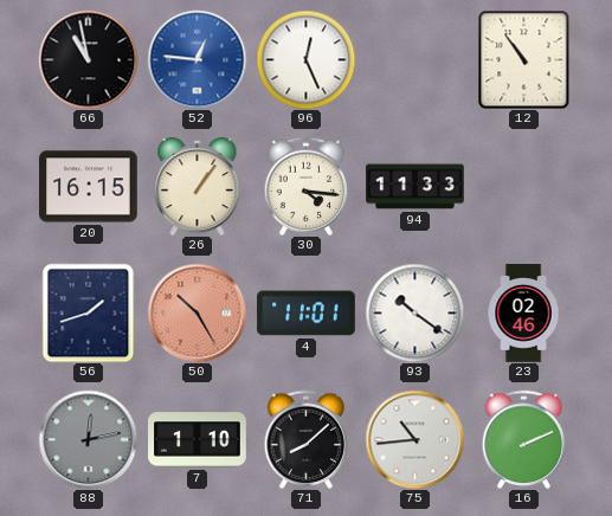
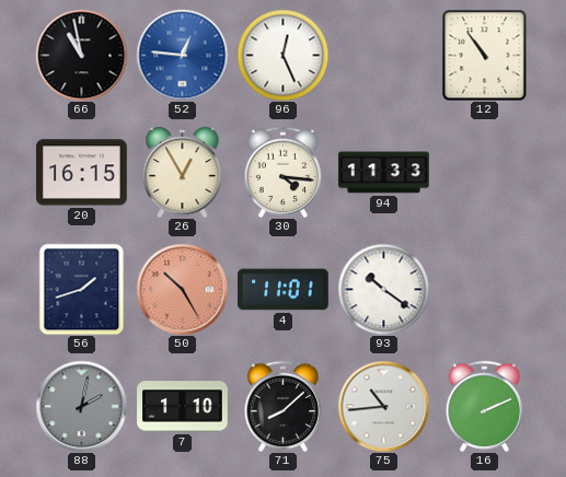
26: 1:06 -> 12:55 (183, 172)
23: 02:46 -> none (523, 314)
88: 12:13 -> 2:02 (81, 406)
